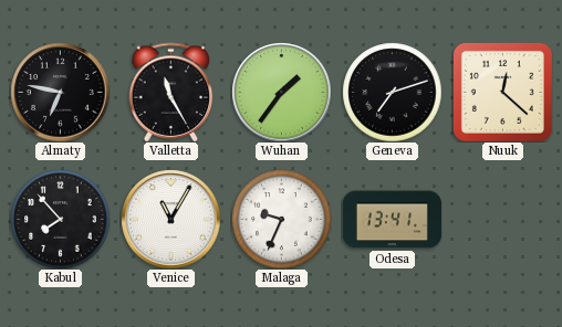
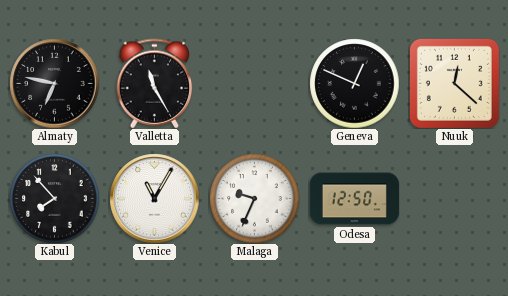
Wuhan: 1:36 -> none (281, 92)
Geneva: 7:12 -> 12:49 (354, 83)
Odesa: 13:41 -> 12:50 (354, 199)
